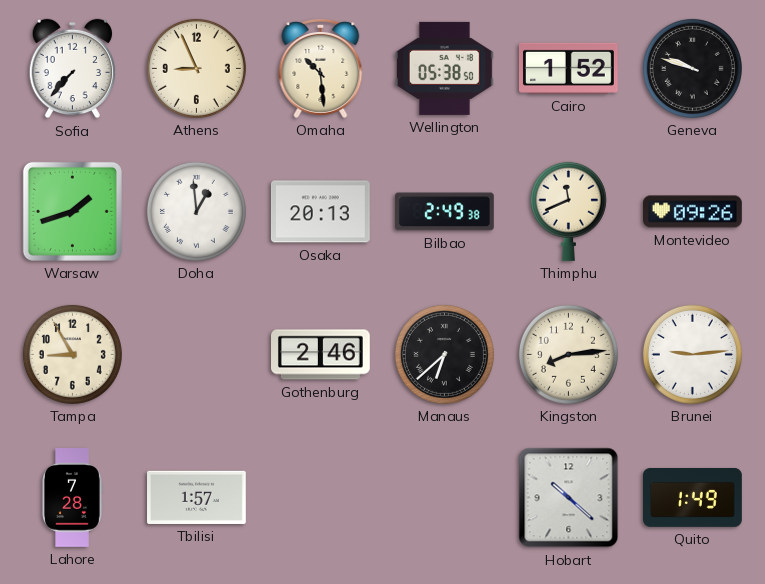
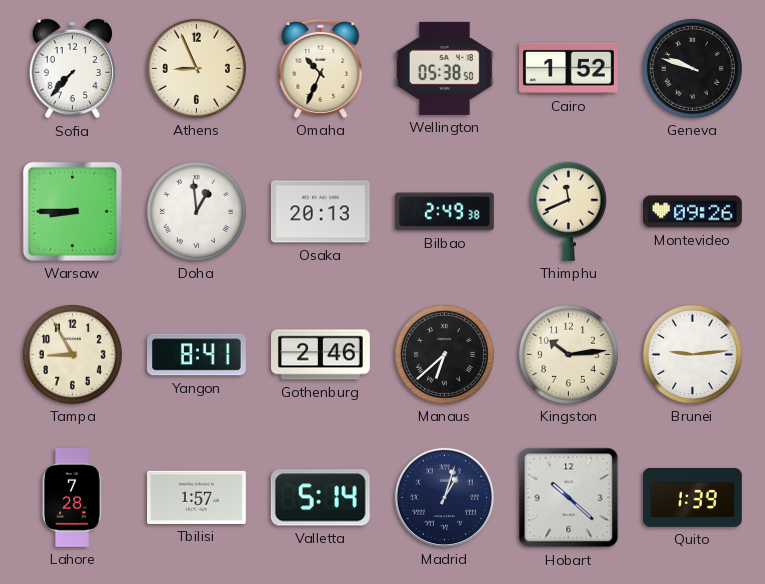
Omaha: 10:29 -> 10:34 (321, 68)
Warsaw: 1:42 -> 8:45 (72, 211)
Yangon: none -> 8:41 (197, 355)
Kingston: 8:14 -> 10:14 (568, 354)
Valletta: none -> 5:14 (320, 498)
Madrid: none -> 1:03 (444, 497)
Quito: 1:49 -> 1:39 (693, 497)
